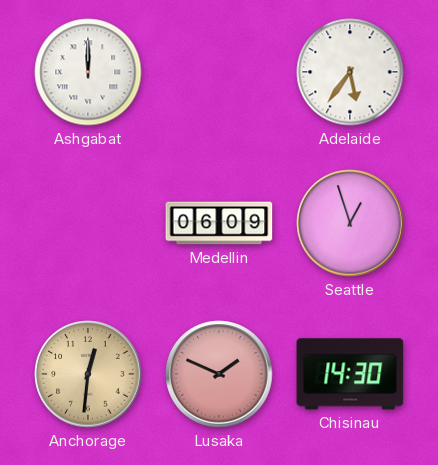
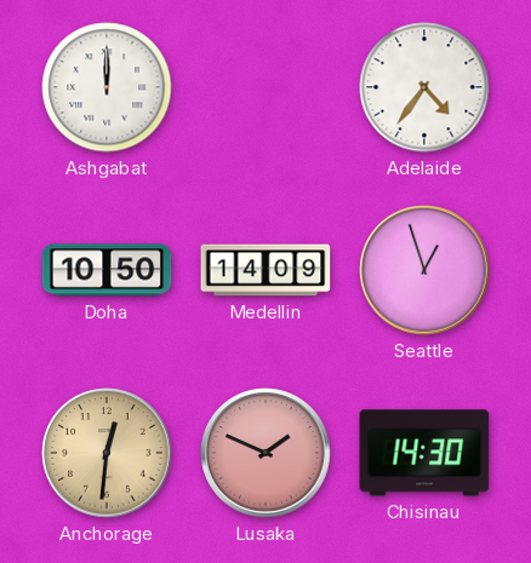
Adelaide: 5:36 -> 4:36 (424, 87)
Doha: none -> 10:50 (107, 270)
Medellin: 06:09 -> 14:09 (265, 270)
